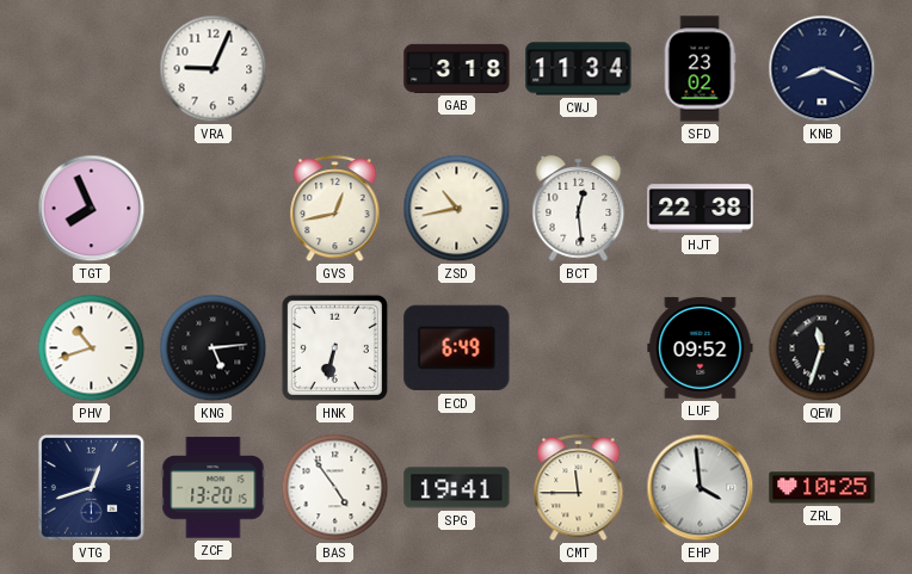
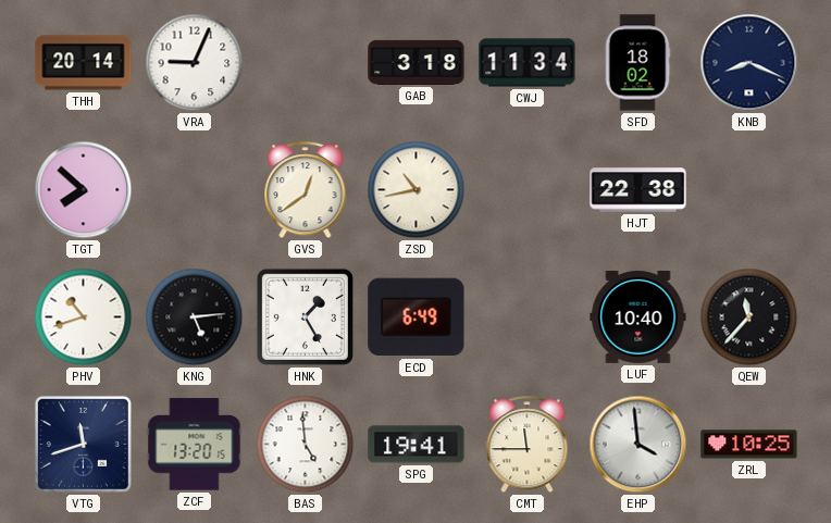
THH: none -> 20:14 (84, 63)
SFD: 23:02 -> 18:02 (637, 63)
TGT: 7:56 -> 7:52 (84, 190)
GVS: 12:43 -> 12:39 (306, 191)
BCT: 12:29 -> none (579, 209)
HNK: 6:32 -> 1:25 (305, 316)
LUF: 09:52 -> 10:40 (638, 316)
QEW: 11:33 -> 11:37 (749, 317)
VTG: 12:42 -> 11:42 (83, 444)
BAS: 4:54 -> 4:59 (306, 445)
